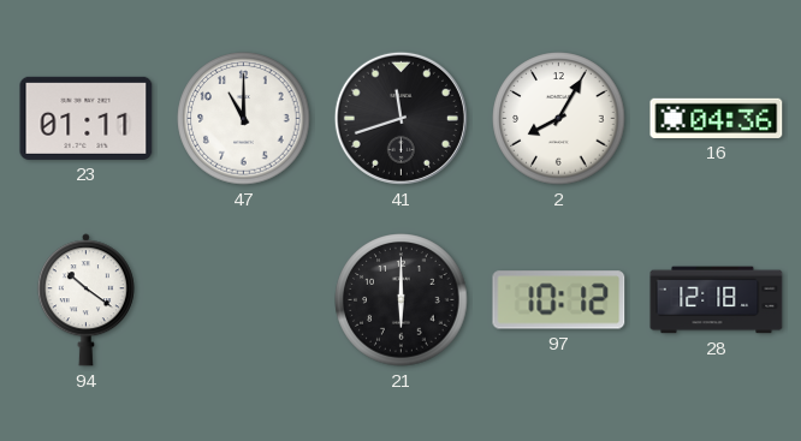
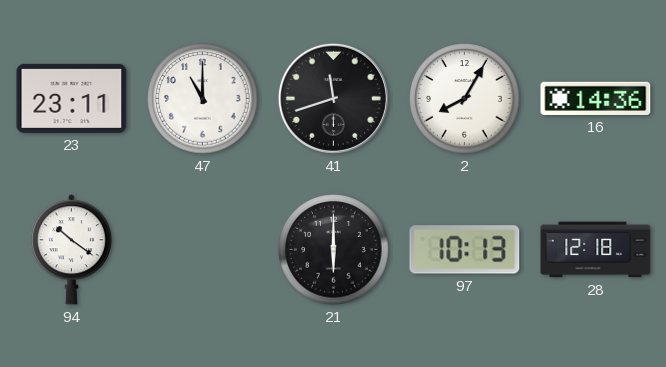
23: 01:11 -> 23:11 (72, 98)
16: 04:36 -> 14:36 (596, 98)
97: 10:12 -> 10:13 (465, 250)
